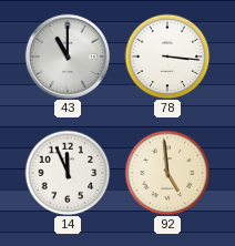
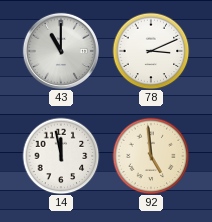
78: 3:16 -> 3:11 (151, 51)
14: 11:56 -> 11:58 (61, 156)
